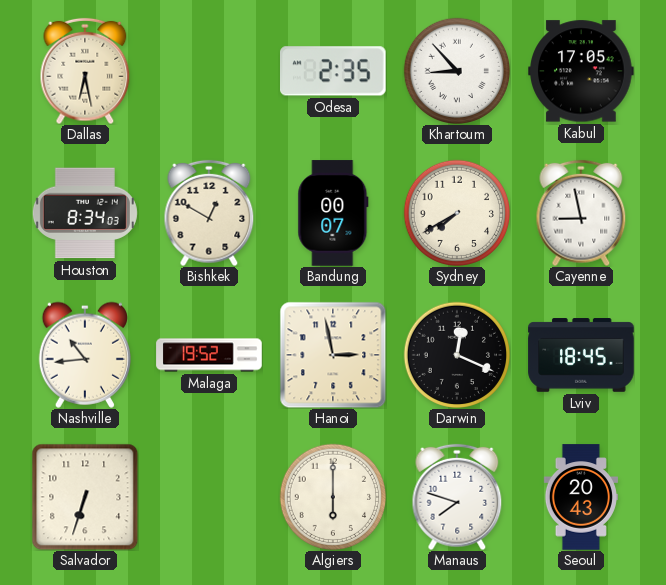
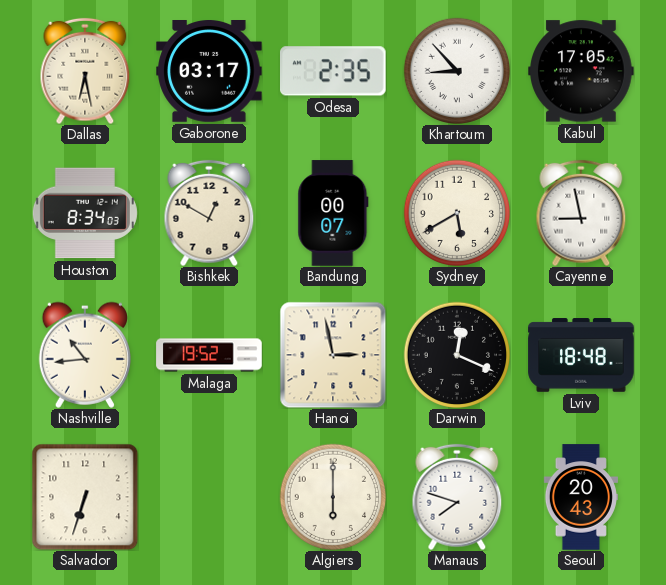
Gaborone: none -> 03:17 (209, 71)
Sydney: 7:40 -> 5:40 (456, 212)
Lviv: 18:45 -> 18:48 (581, 355)
